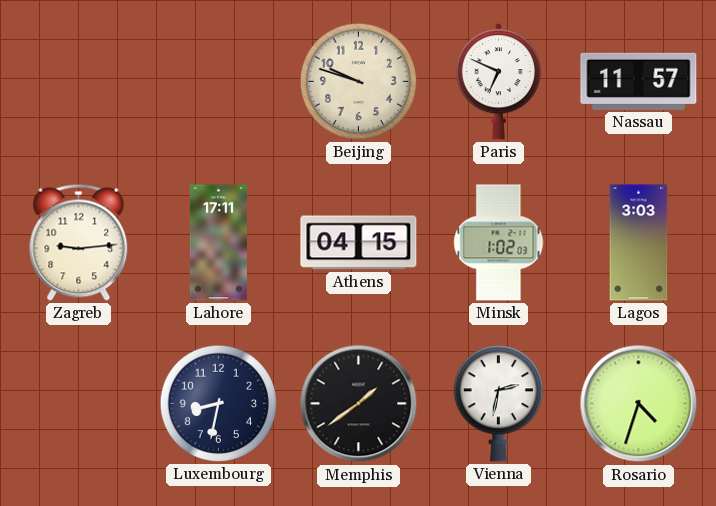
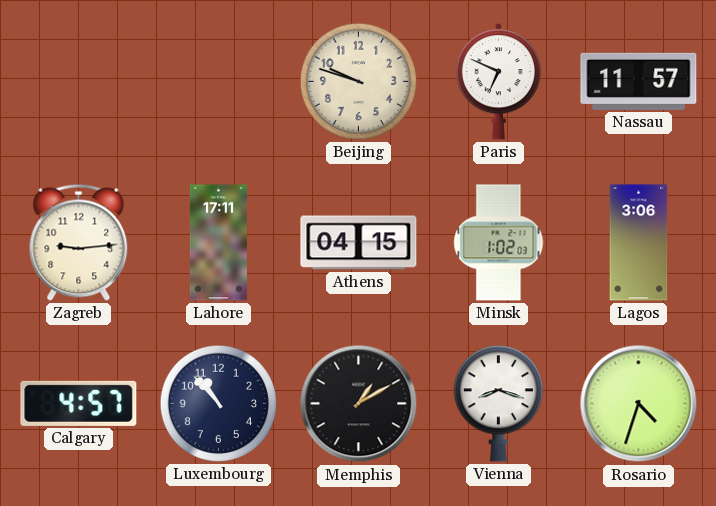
Lagos: 3:03 -> 3:06 (639, 243)
Calgary: none -> 4:57 (79, 403)
Luxembourg: 8:32 -> 10:53 (218, 403)
Memphis: 1:39 -> 1:10 (359, 404)
Vienna: 2:32 -> 8:18 (498, 404)
